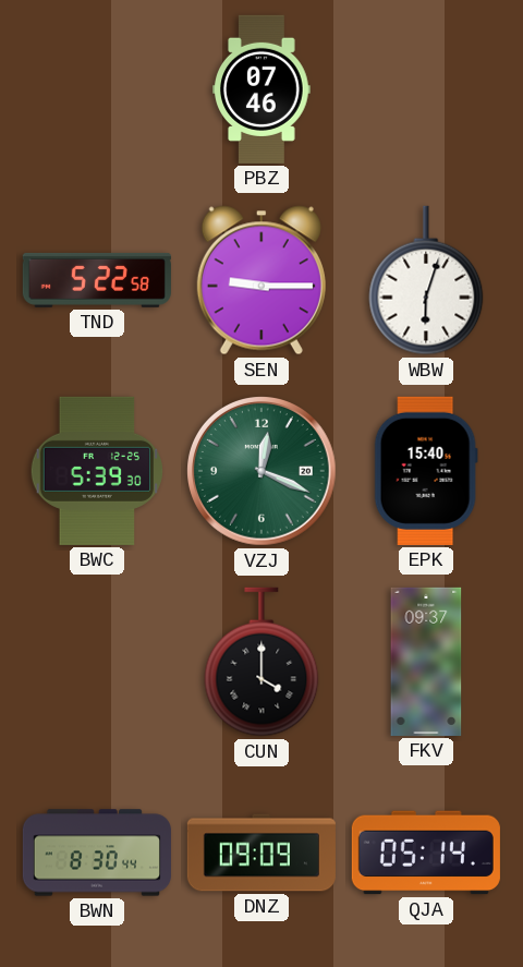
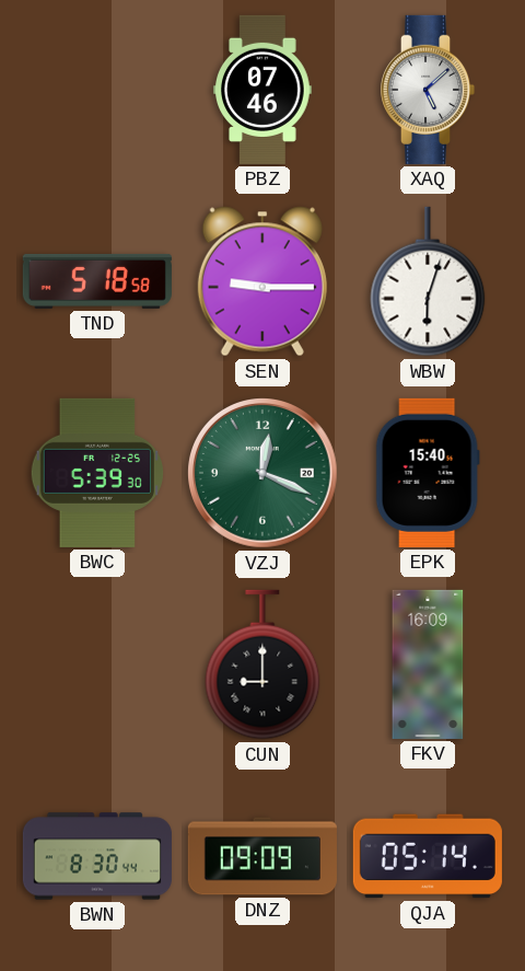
XAQ: none -> 5:08 (428, 90)
TND: 5:22 -> 5:18 (97, 281)
CUN: 4:00 -> 9:00 (262, 664)
FKV: 09:37 -> 16:09 (428, 664)
